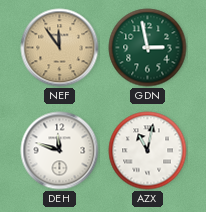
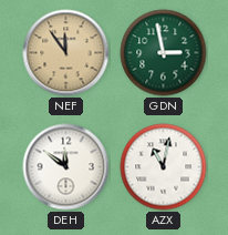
DEH: 11:48 -> 11:51 (66, 167)
